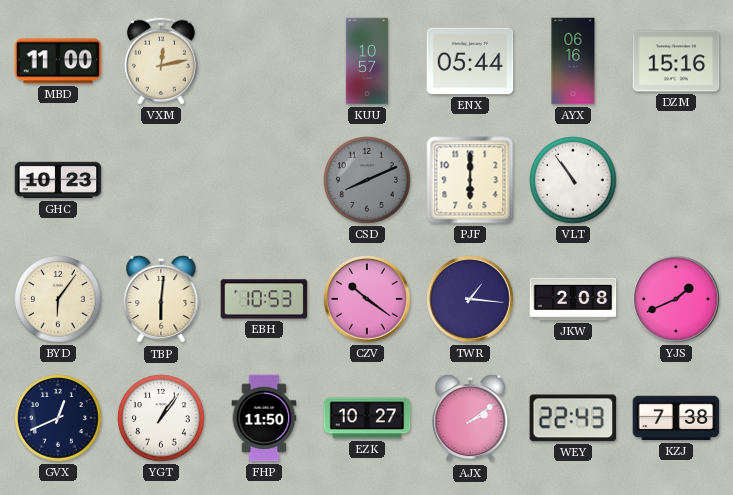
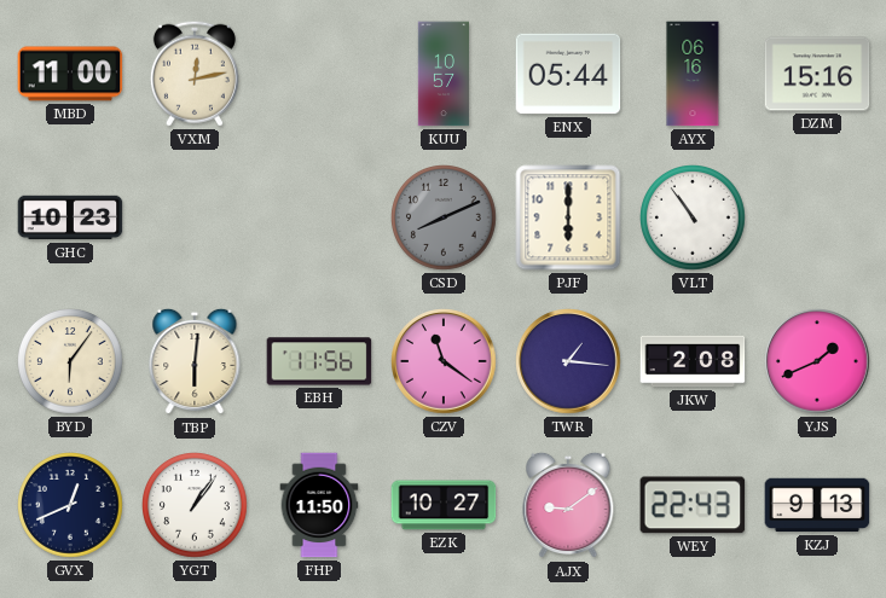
EBH: 10:53 -> 11:56 (319, 361)
CZV: 10:21 -> 11:21 (444, 361)
AJX: 2:09 -> 9:09 (568, 505)
KZJ: 7:38 -> 9:13 (817, 505)
